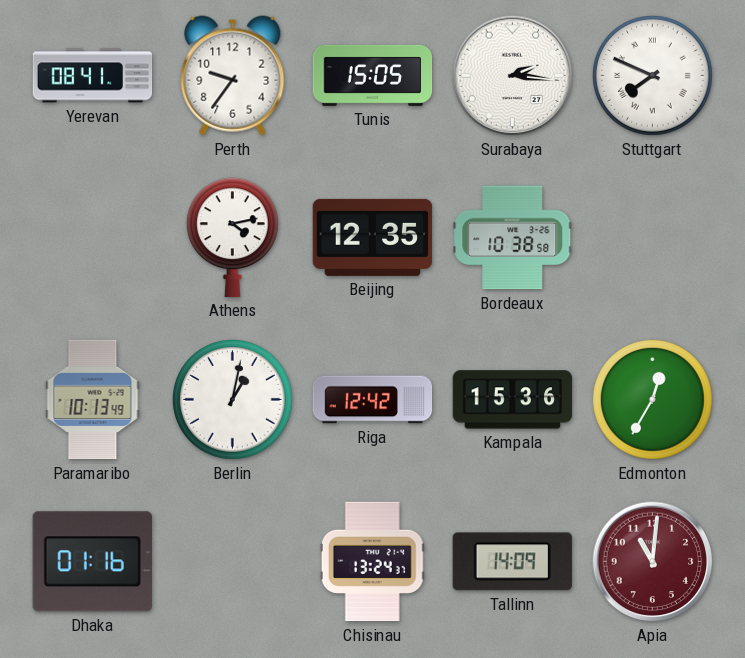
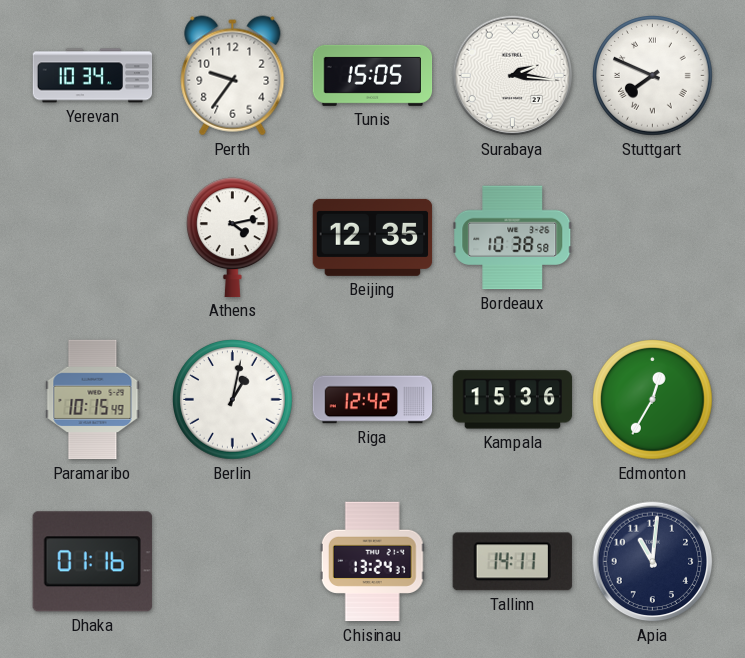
Yerevan: 08:41 -> 10:34 (93, 76)
Paramaribo: 10:13 -> 10:15 (93, 400)
Tallinn: 14:09 -> 14:11 (512, 562)
Apia dial: burgundy -> navy (653, 562)
